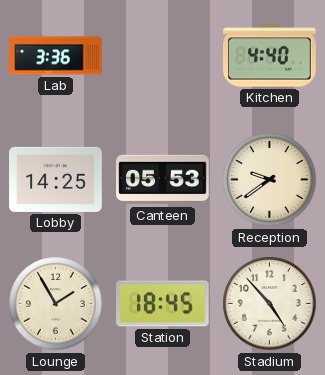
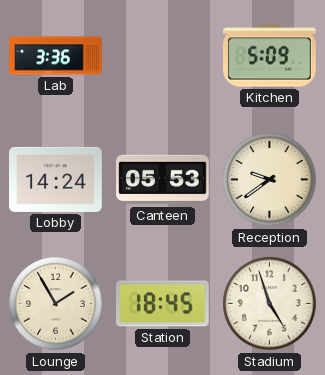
Kitchen: 4:40 -> 5:09 (270, 56)
Lobby: 14:25 -> 14:24 (56, 179)
Stadium: 4:53 -> 4:57 (270, 304)
